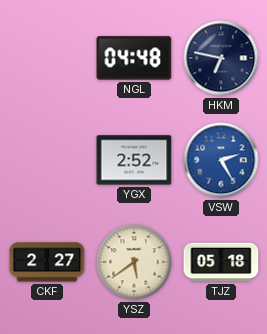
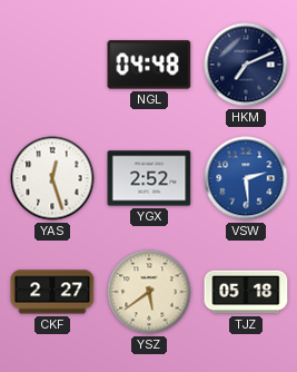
HKM: 6:47 -> 7:11 (246, 65)
YAS: none -> 12:27 (52, 178)
VSW: 2:25 -> 2:29 (246, 178)
